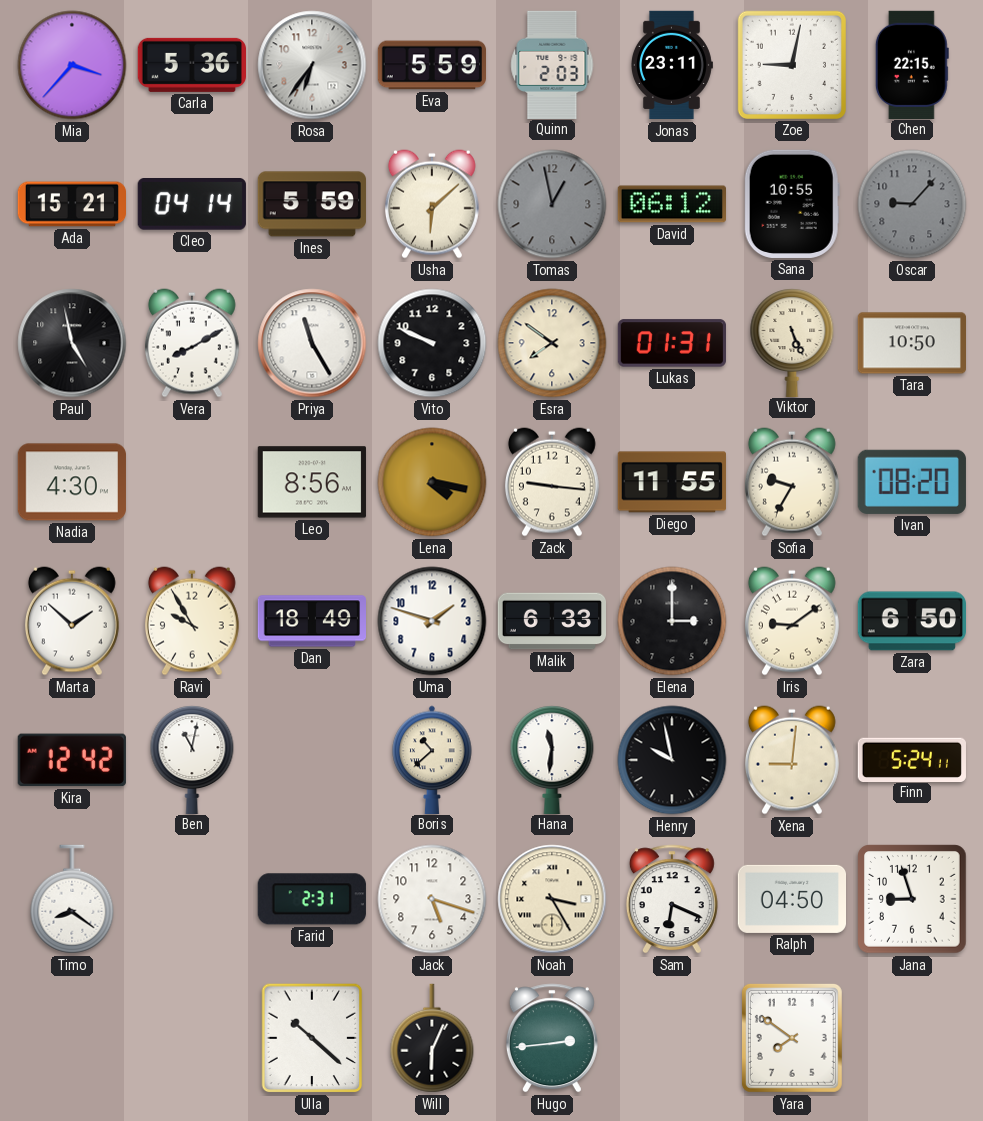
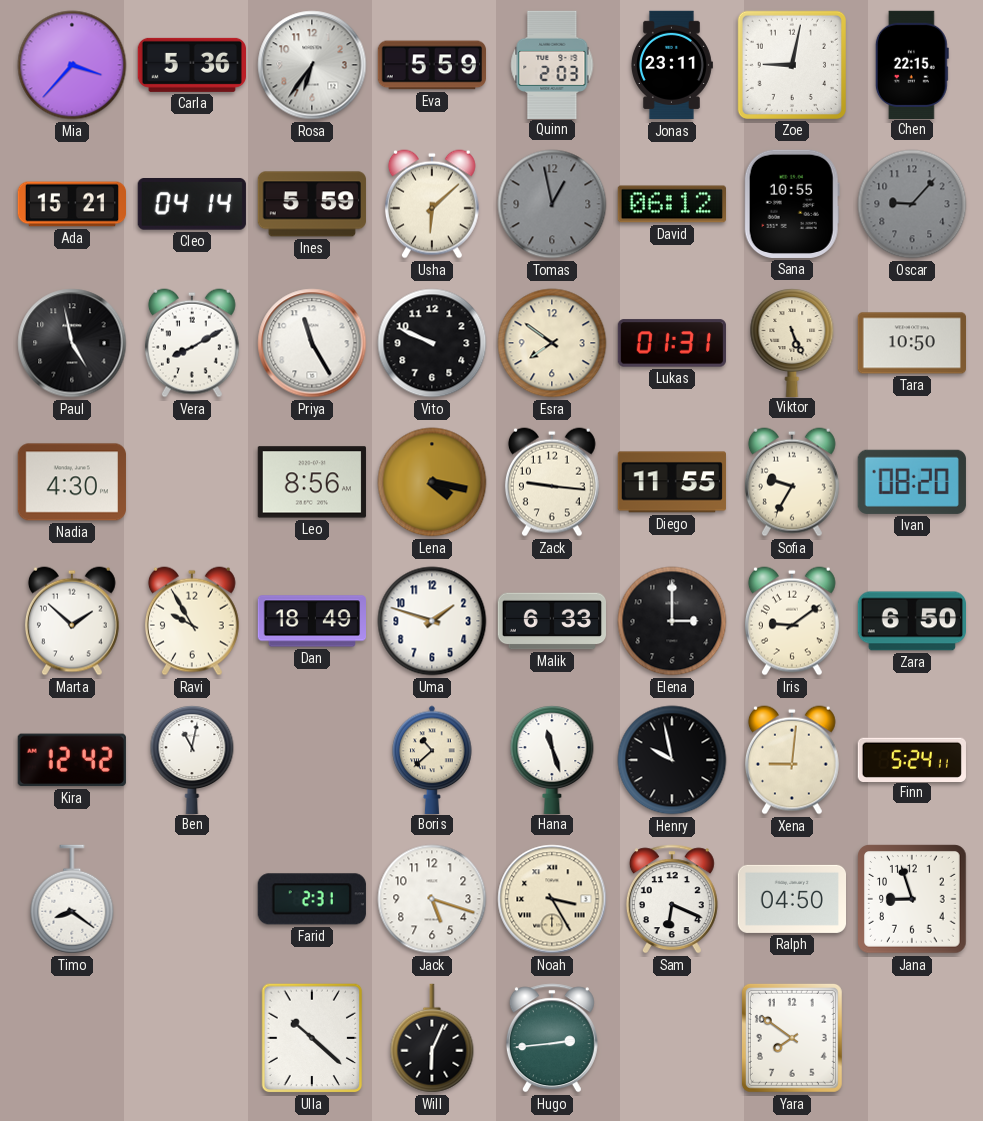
Hana: 11:31 -> 11:27 (552, 759)
